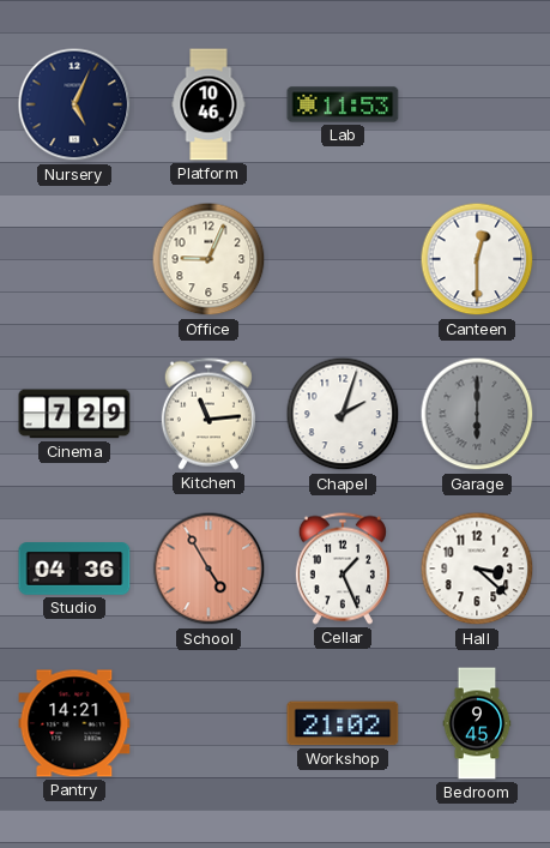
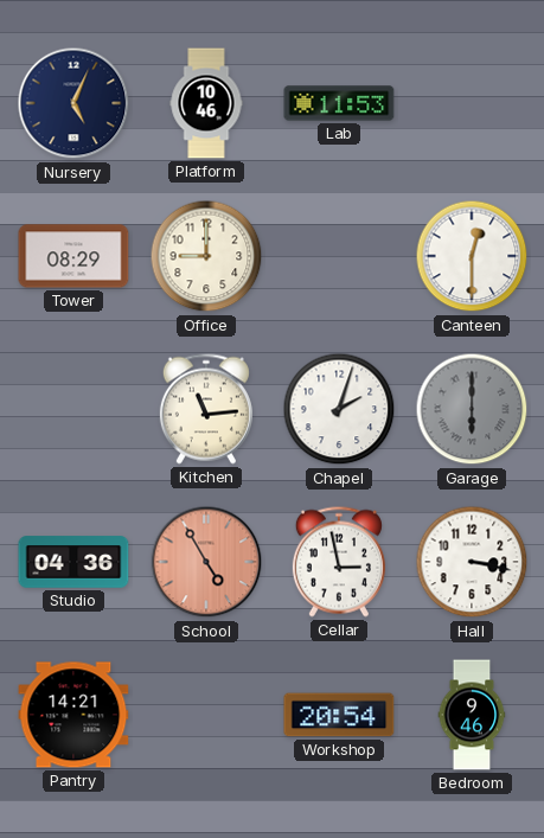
Tower: none -> 08:29 (73, 256)
Office: 9:04 -> 9:00 (206, 256)
Cinema: 7:29 -> none (74, 414)
Cellar: 1:26 -> 2:58 (339, 562)
Hall: 3:22 -> 3:17 (472, 562)
Workshop: 21:02 -> 20:54 (339, 715)
Bedroom: 9:45 -> 9:46 (472, 715)
